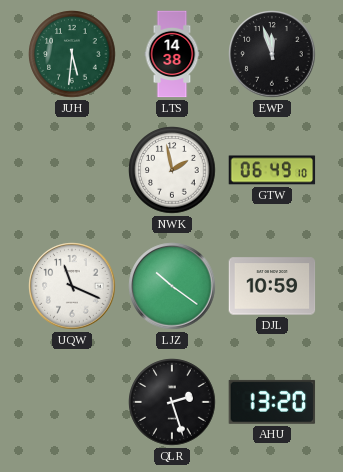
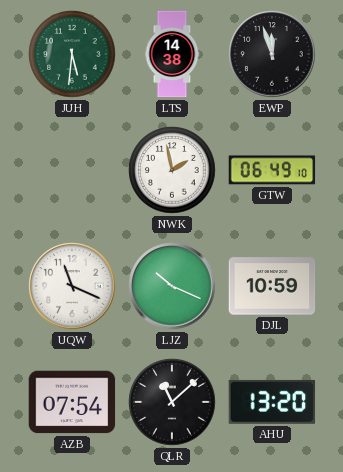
LJZ: 10:21 -> 10:19 (172, 286)
AZB: none -> 07:54 (72, 402)
QLR: 2:27 -> 11:08 (172, 402)
